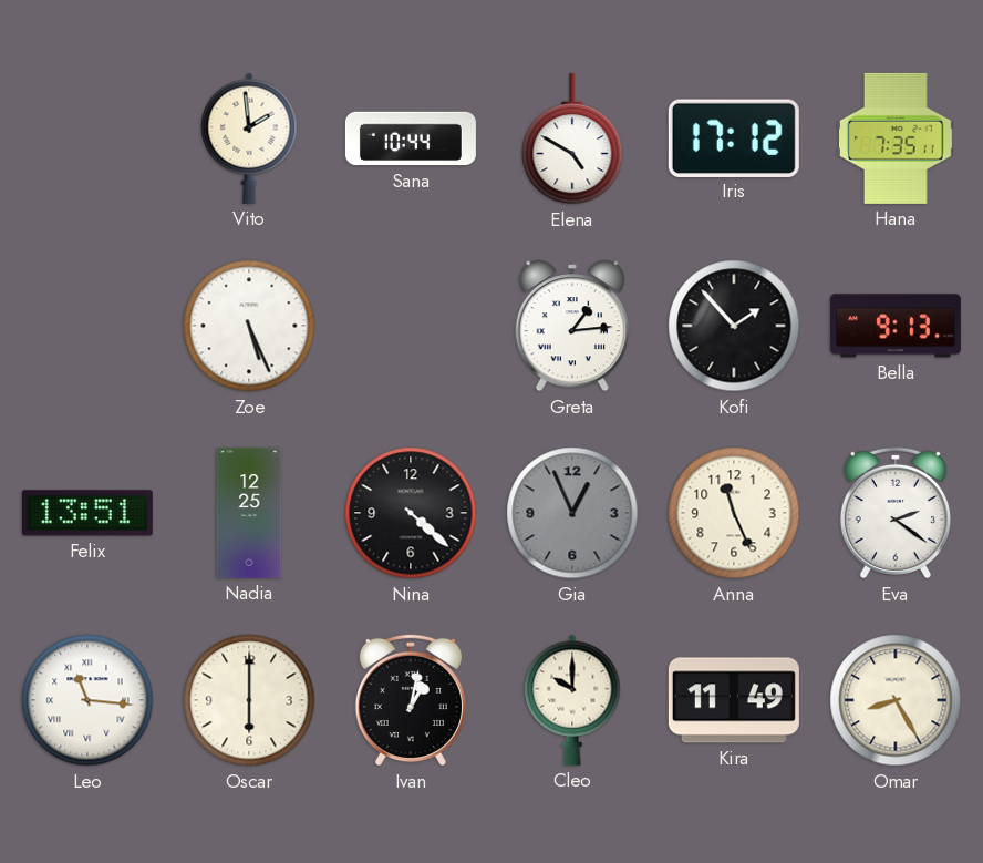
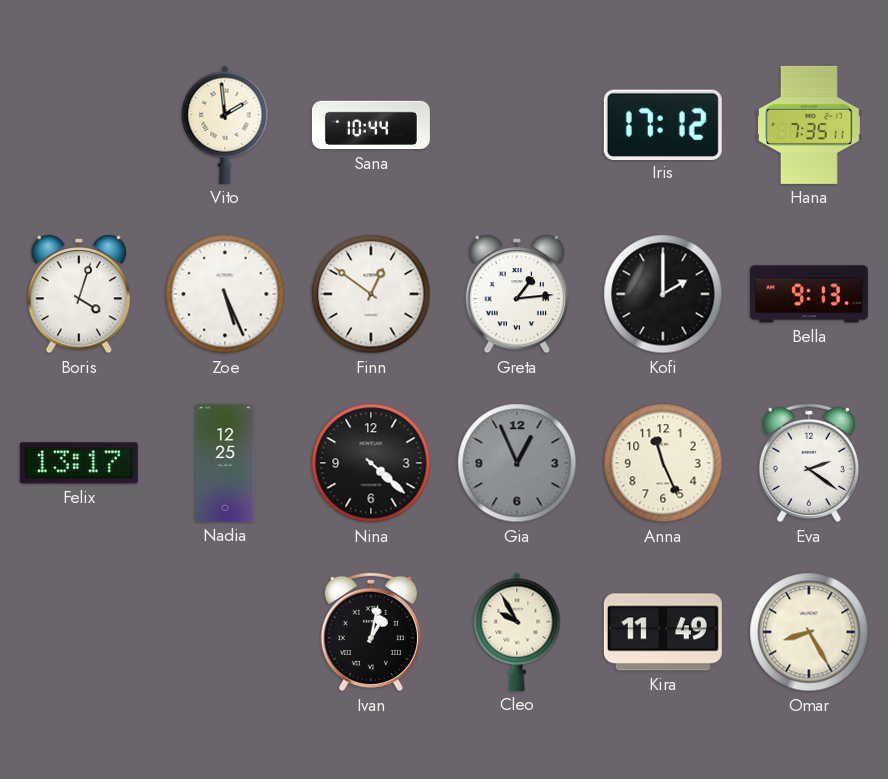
Elena: 4:50 -> none (572, 138)
Boris: none -> 4:03 (78, 295)
Finn: none -> 12:51 (371, 294)
Kofi: 1:53 -> 2:00 (663, 294)
Felix: 13:51 -> 13:17 (79, 463)
Leo: 11:16 -> none (87, 700)
Oscar: 6:00 -> none (249, 700)
Cleo: 10:00 -> 9:55 (517, 632)
